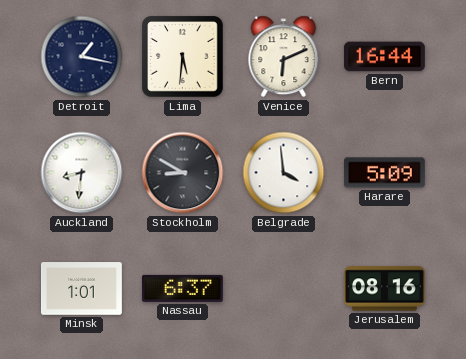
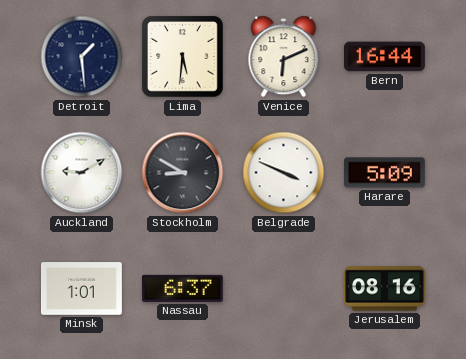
Detroit: 1:17 -> 1:29 (82, 57)
Auckland: 8:31 -> 9:10 (82, 173)
Belgrade: 3:59 -> 3:49 (284, 173)
